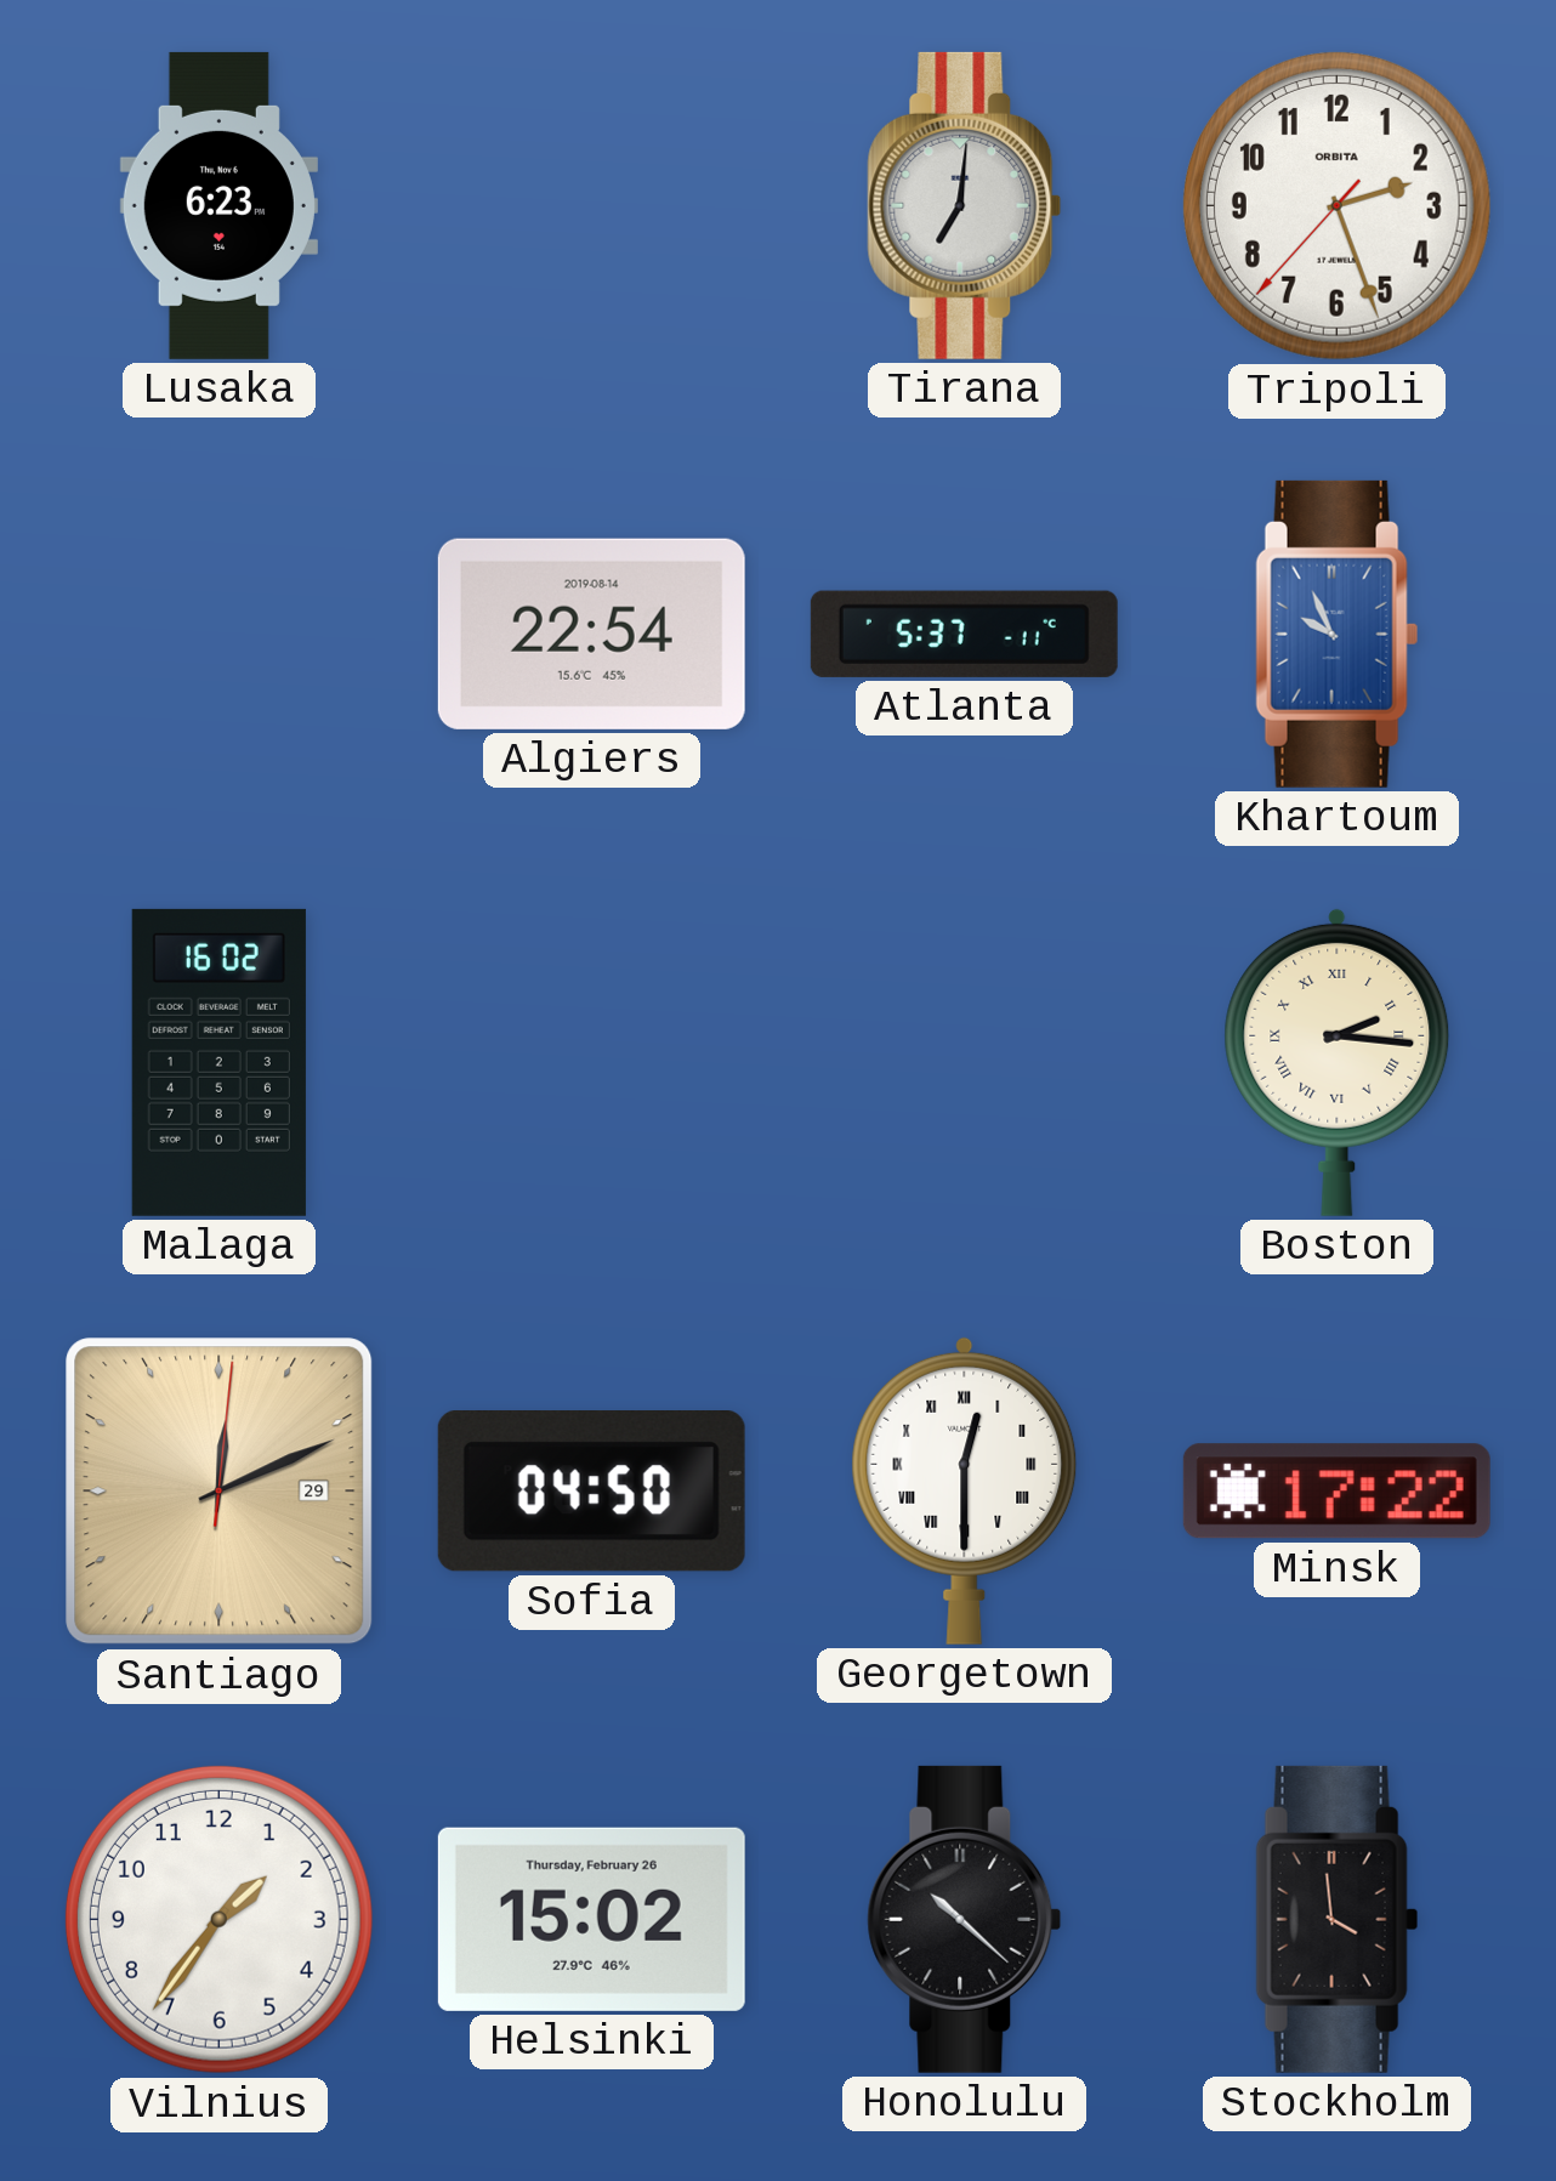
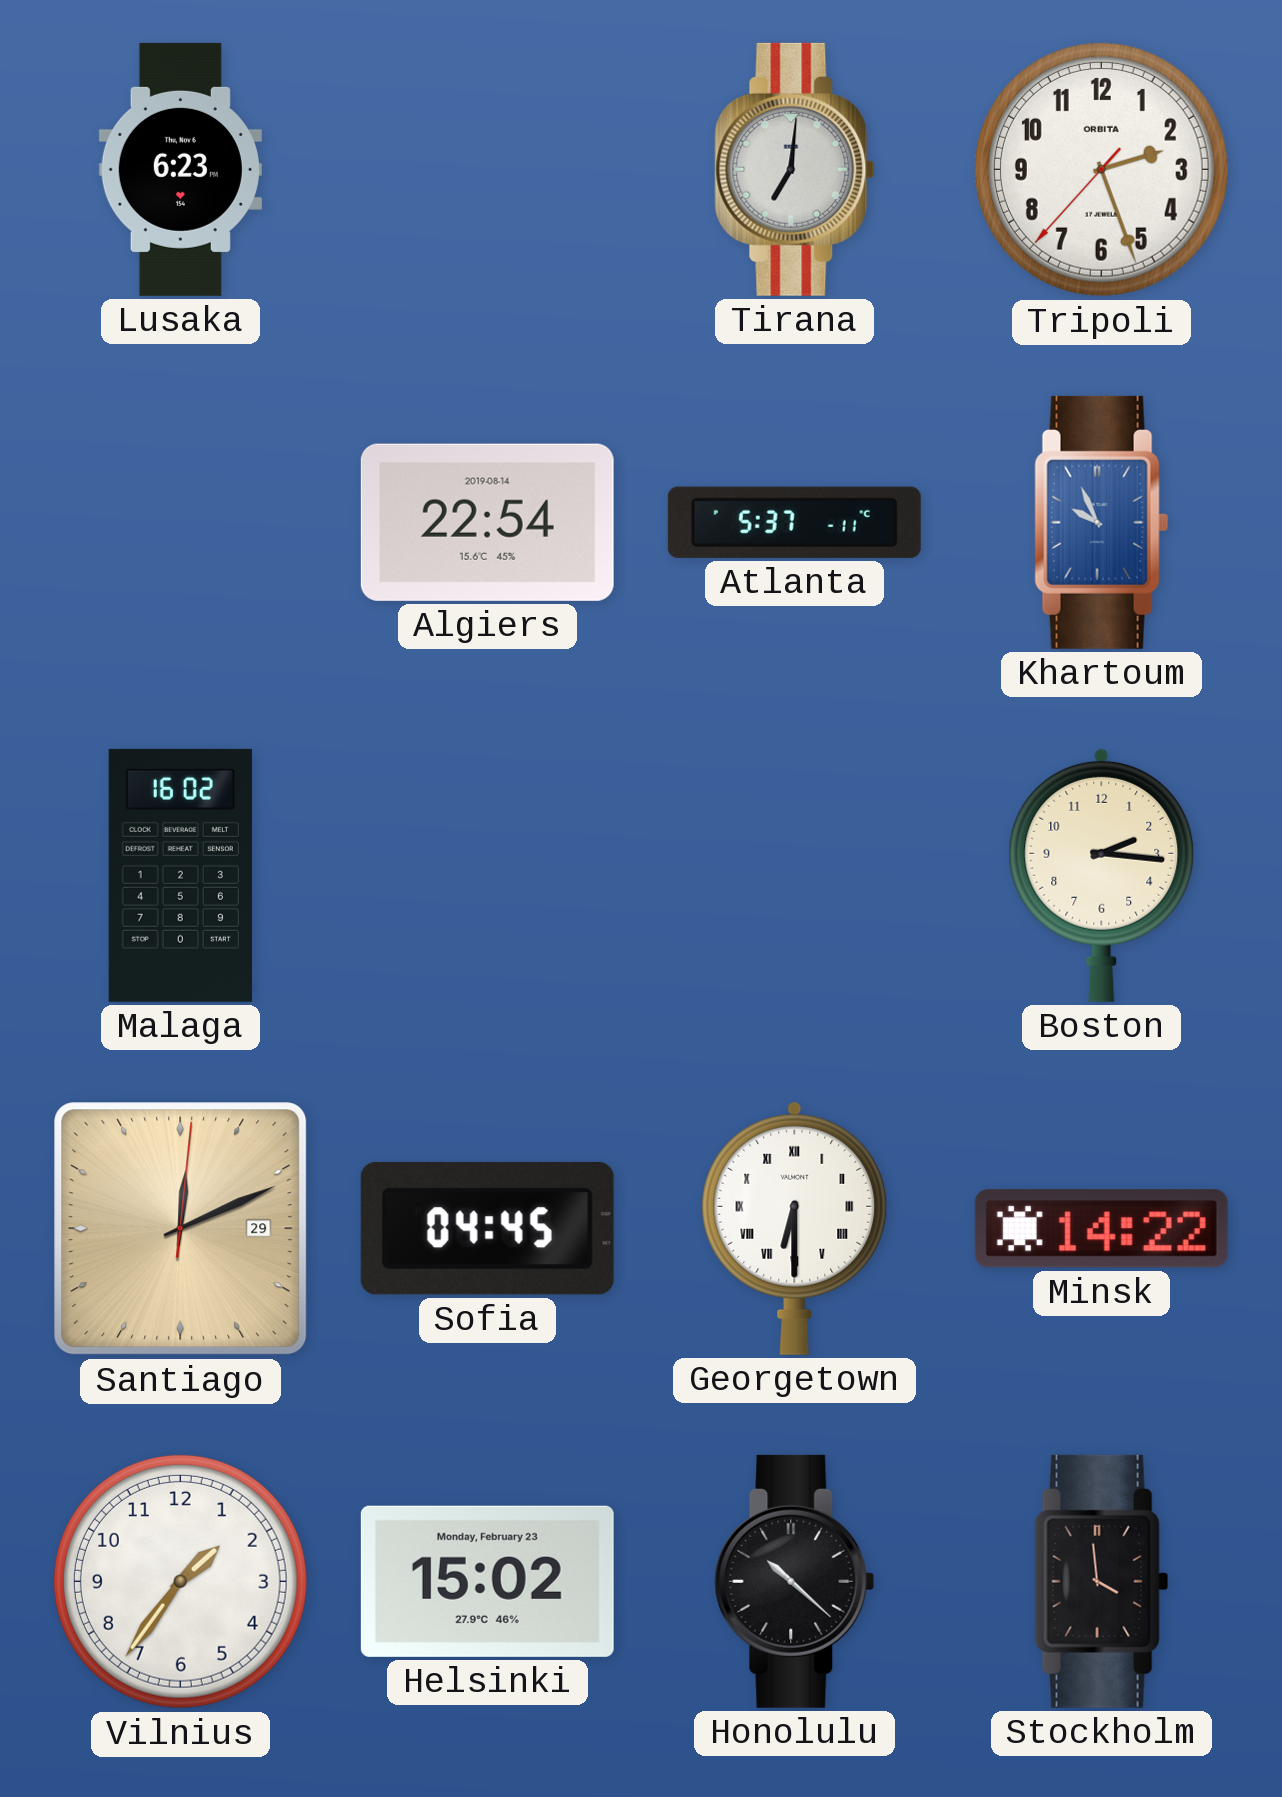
Boston numerals: Roman -> Arabic (1102, 875)
Sofia: 04:50 -> 04:45 (487, 1229)
Georgetown: 12:30 -> 6:30 (795, 1228)
Minsk: 17:22 -> 14:22 (1101, 1229)
Helsinki date: Thursday, February 26 -> Monday, February 23 (487, 1581)
